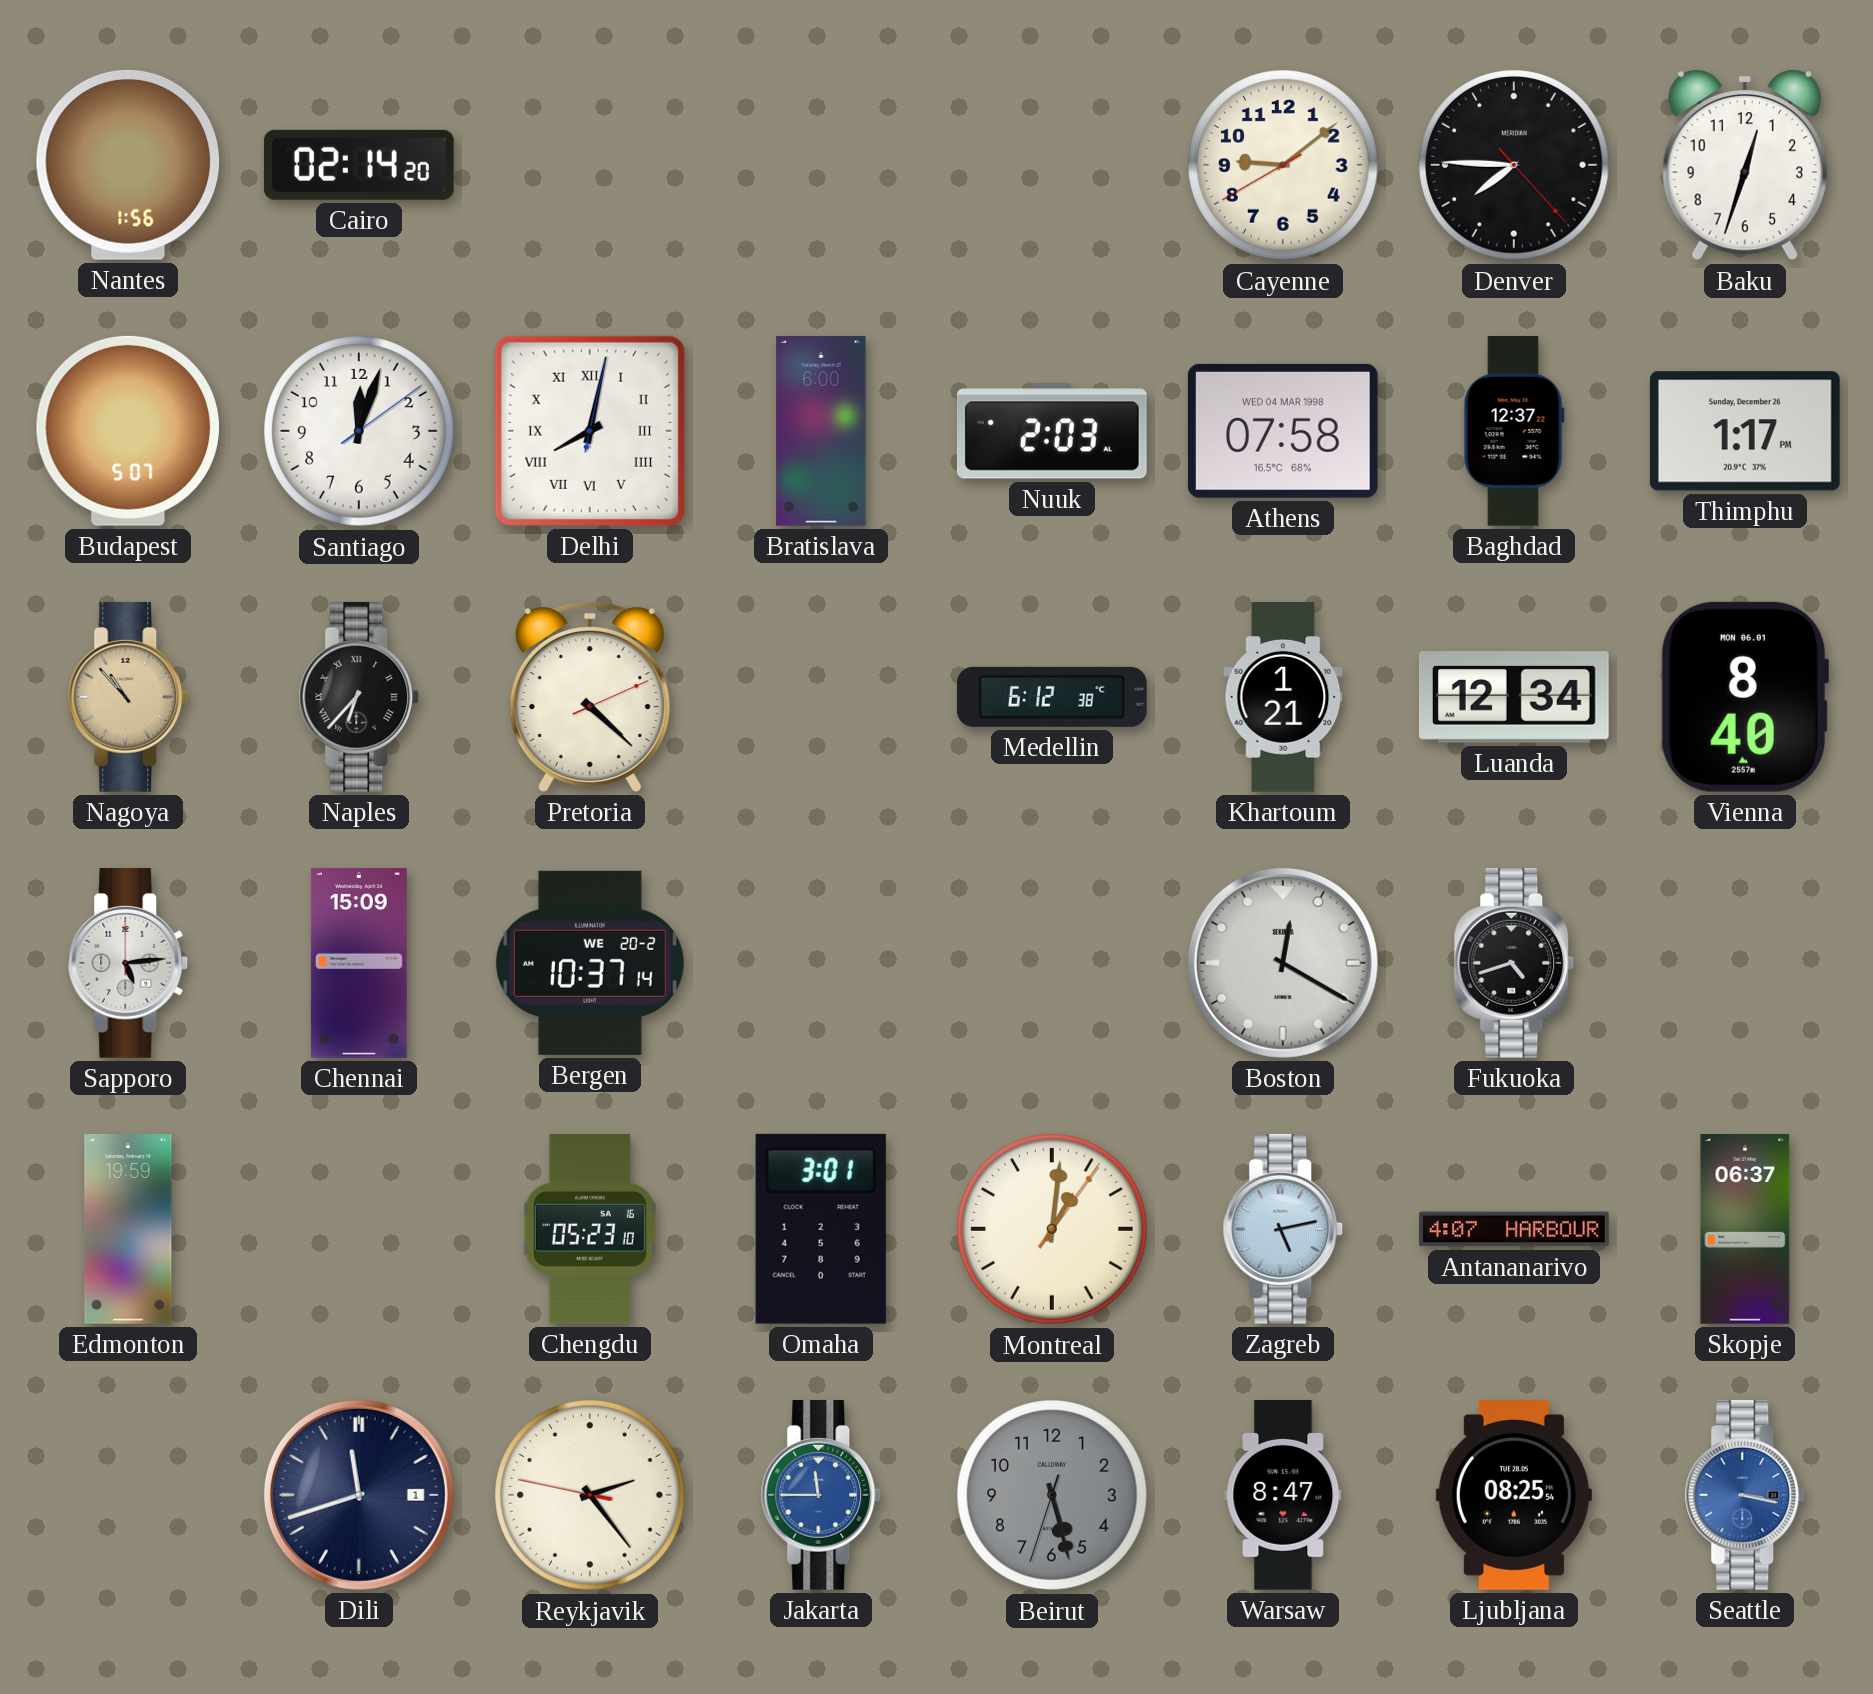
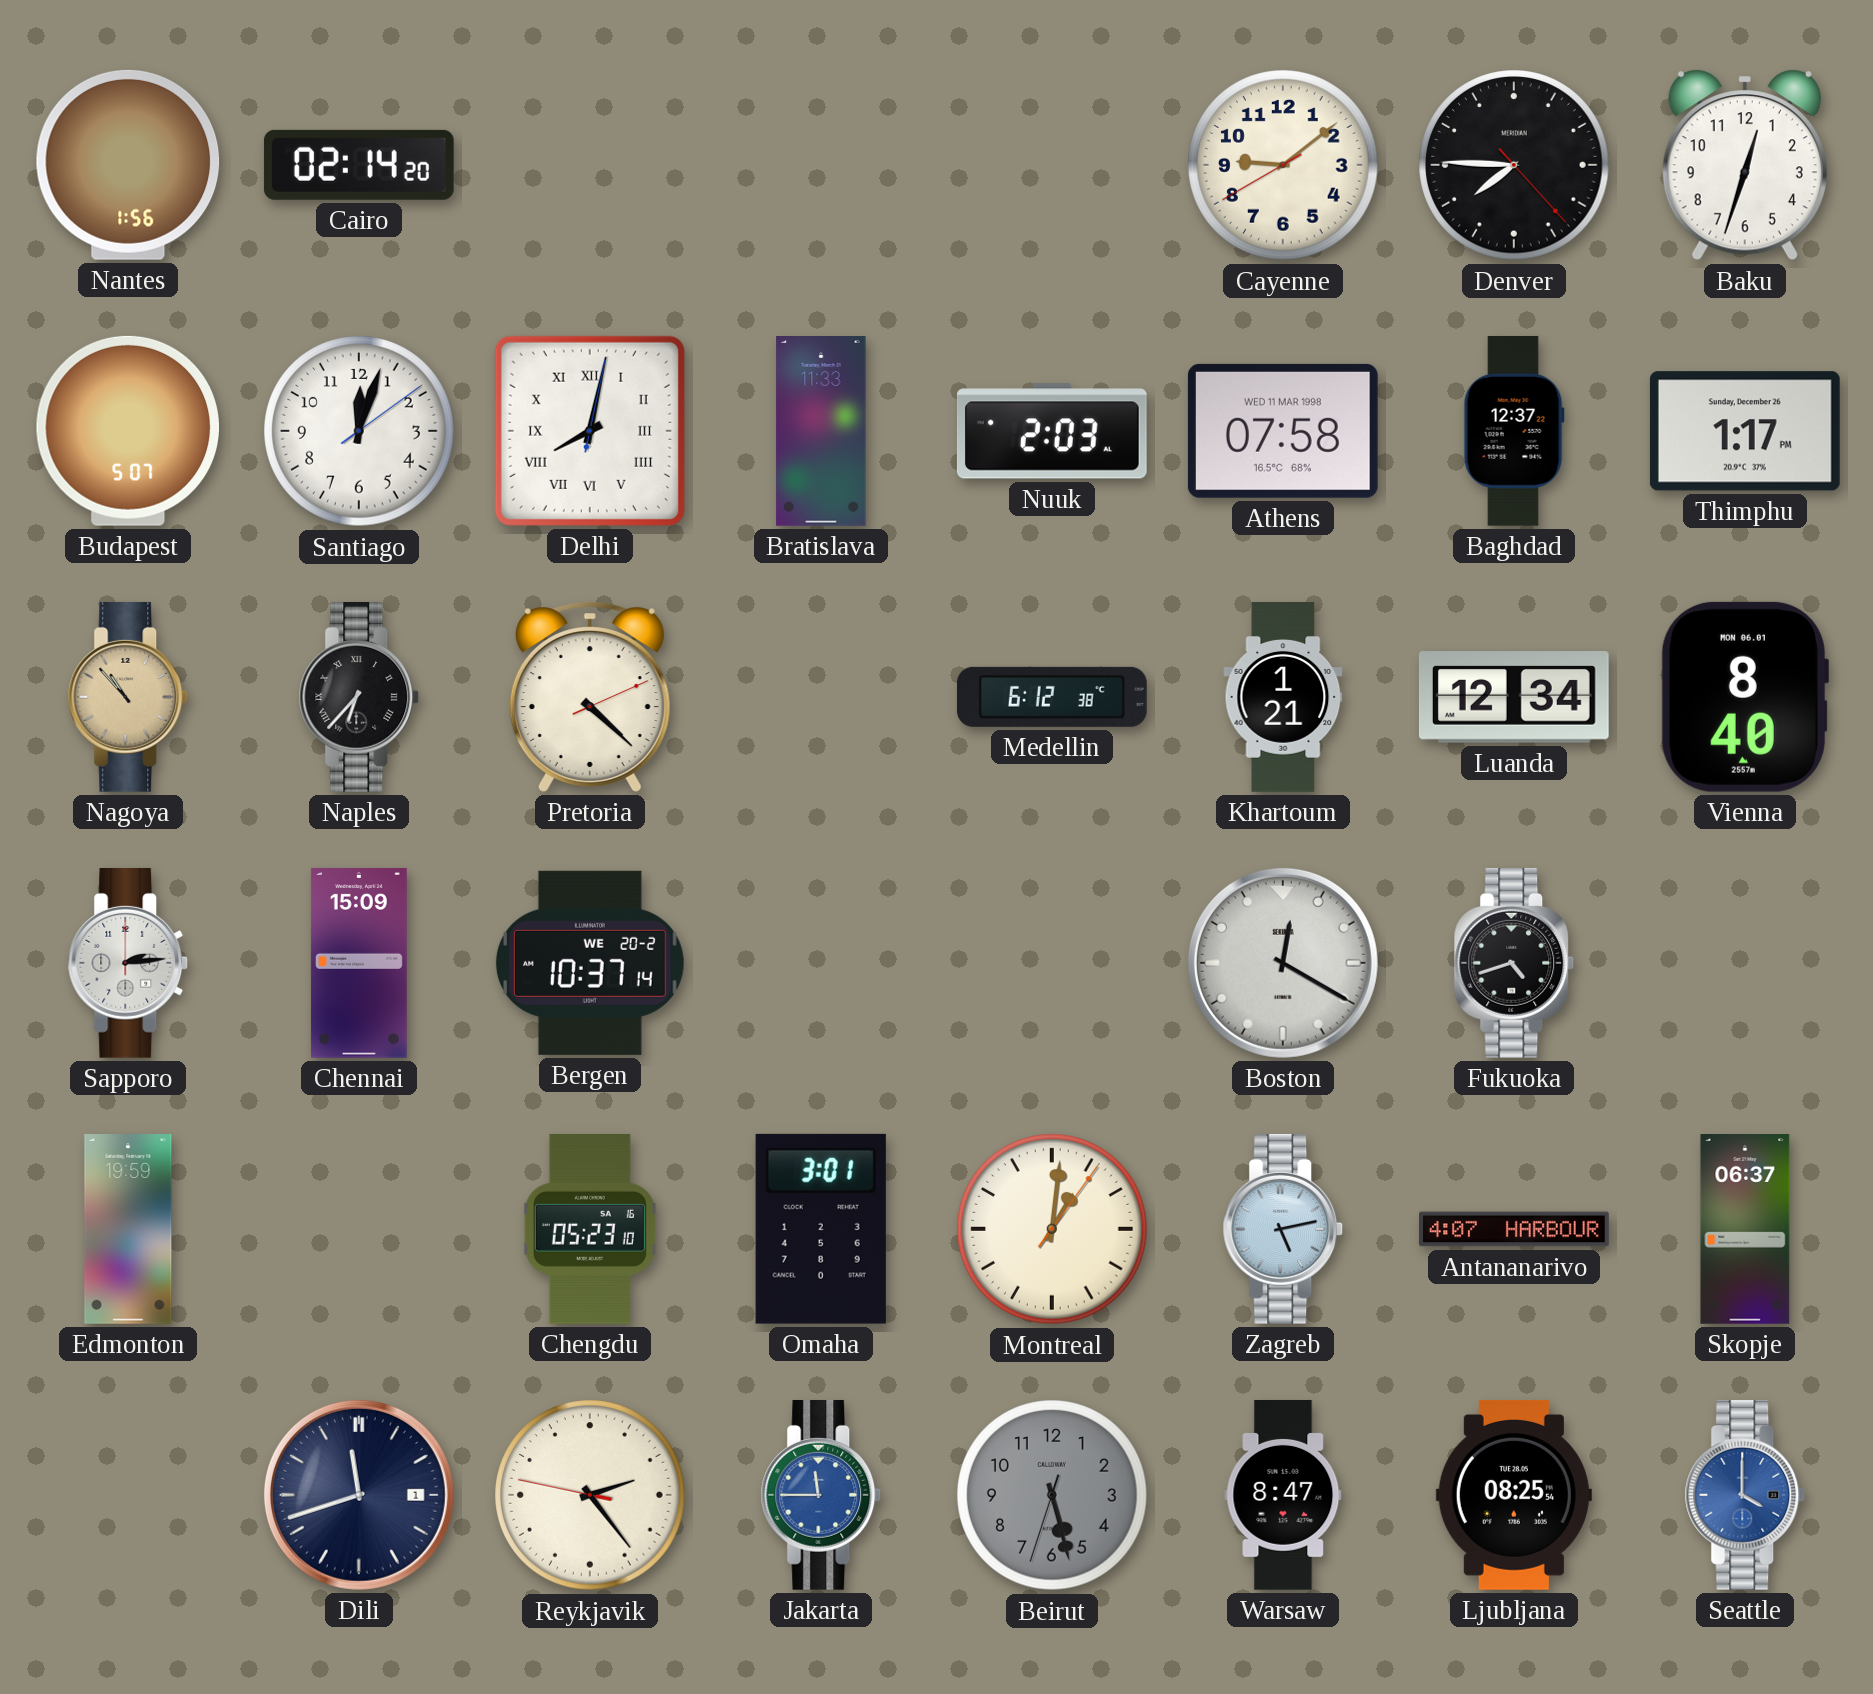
Bratislava: 6:00 -> 11:33 (821, 432)
Athens date: WED 04 MAR 1998 -> WED 11 MAR 1998 (1283, 431)
Sapporo: 5:14 -> 2:14 (128, 963)
Seattle: 3:17 -> 4:00 (1745, 1495)
